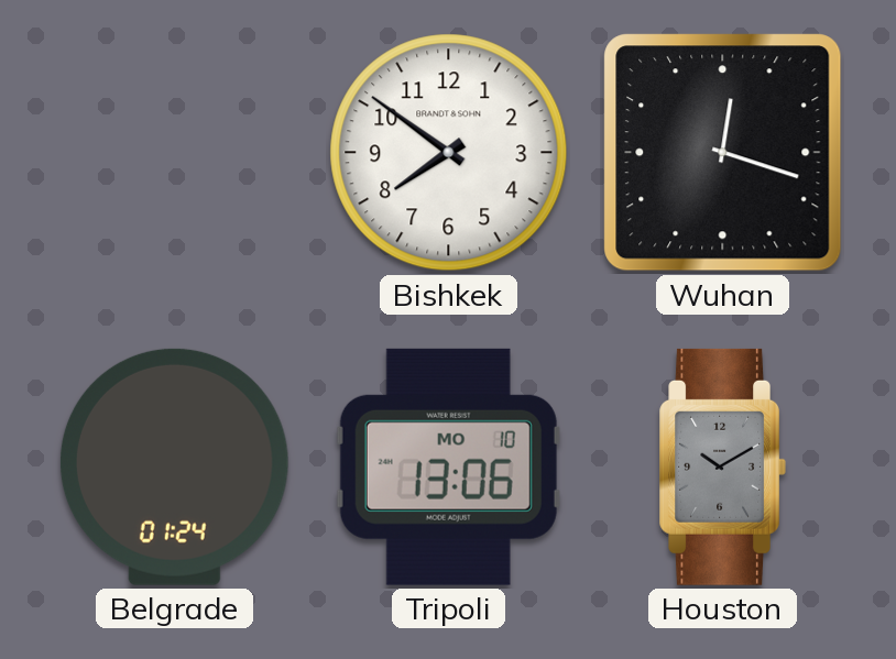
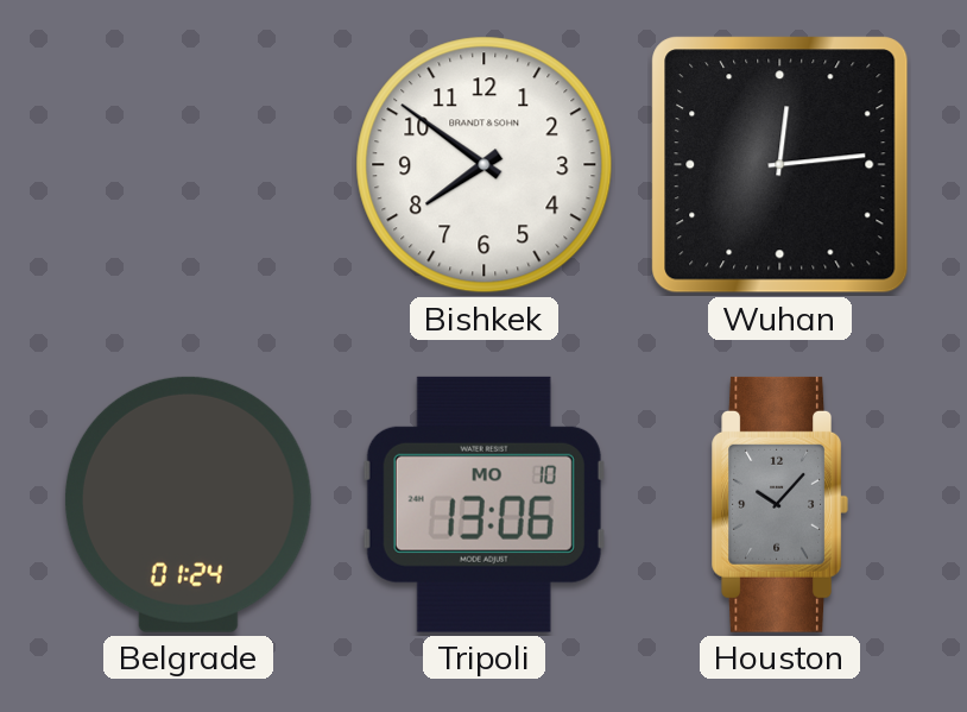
Wuhan: 12:18 -> 12:14 (780, 165)
Houston: 10:10 -> 10:07 (779, 504)
